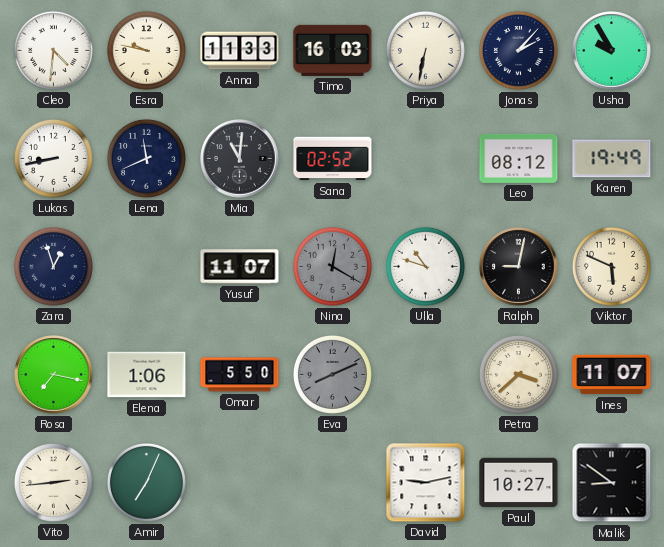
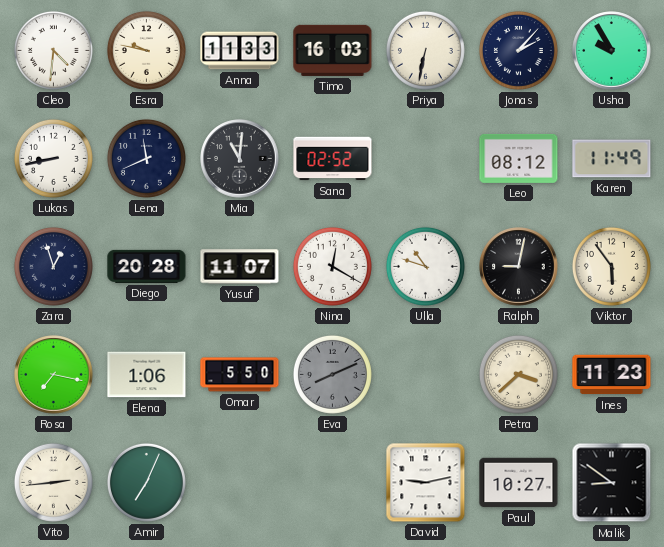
Karen: 19:49 -> 11:49 (612, 159)
Diego: none -> 20:28 (147, 266)
Nina dial: grey -> white (332, 266)
Viktor: 5:49 -> 5:54 (611, 266)
Ines: 11:07 -> 11:23 (612, 375)
